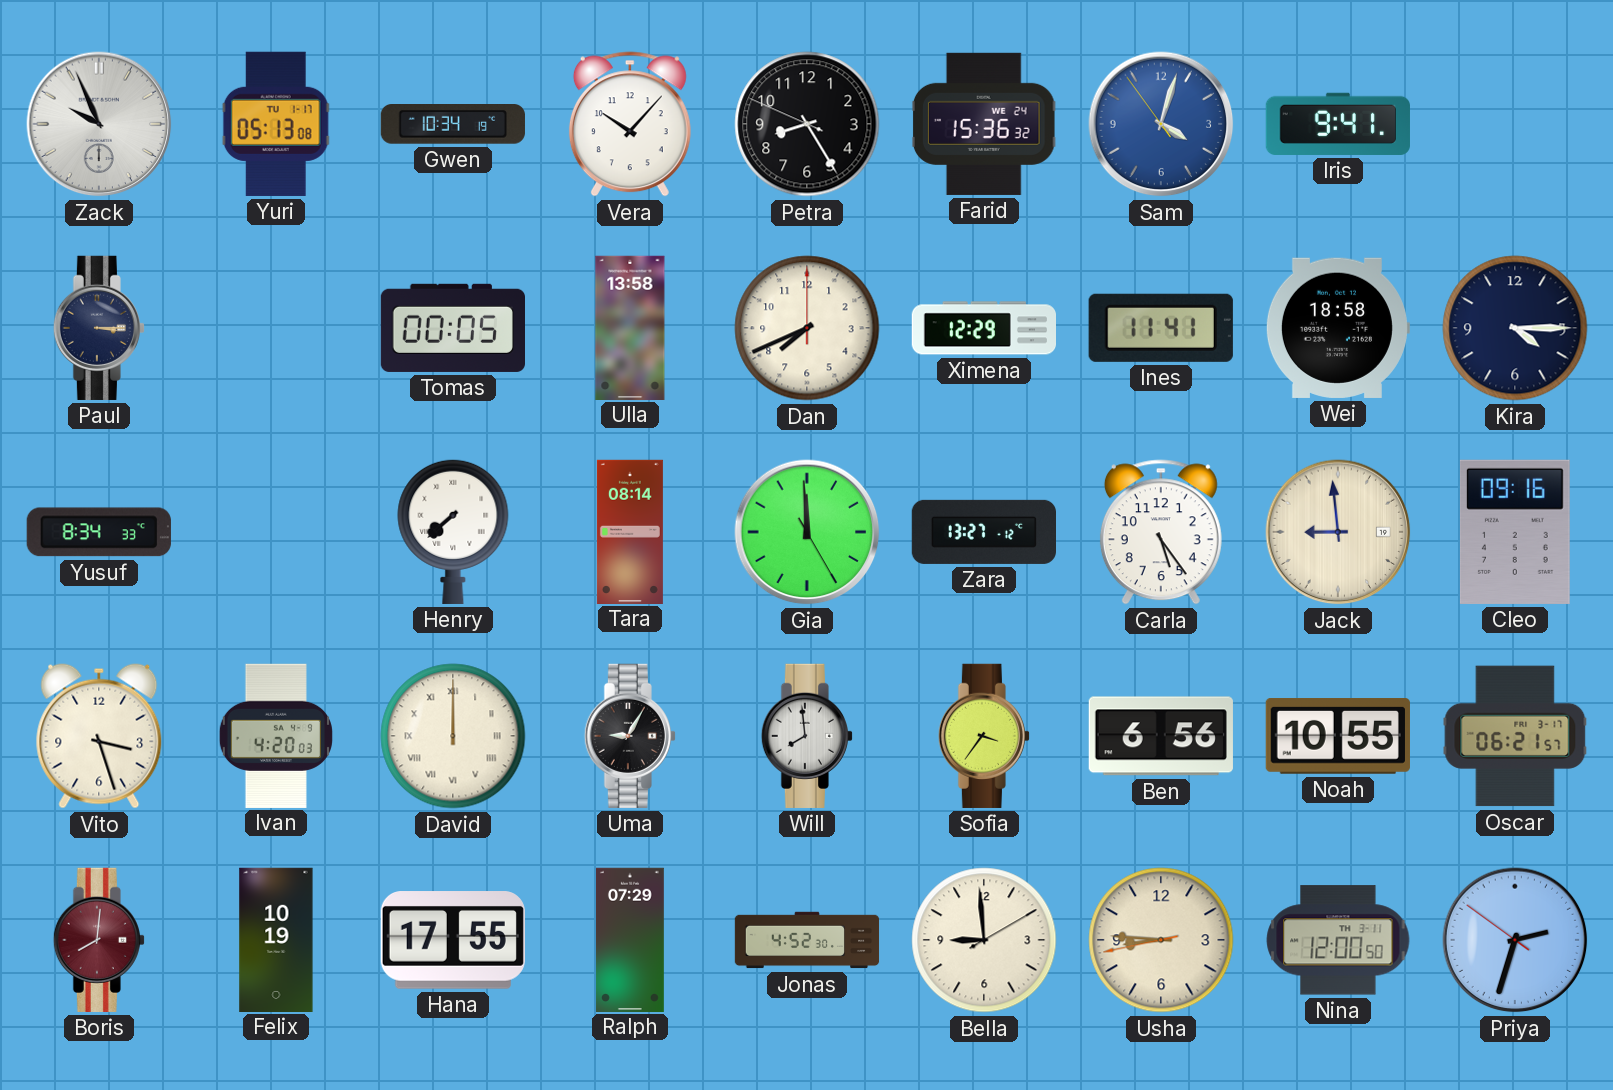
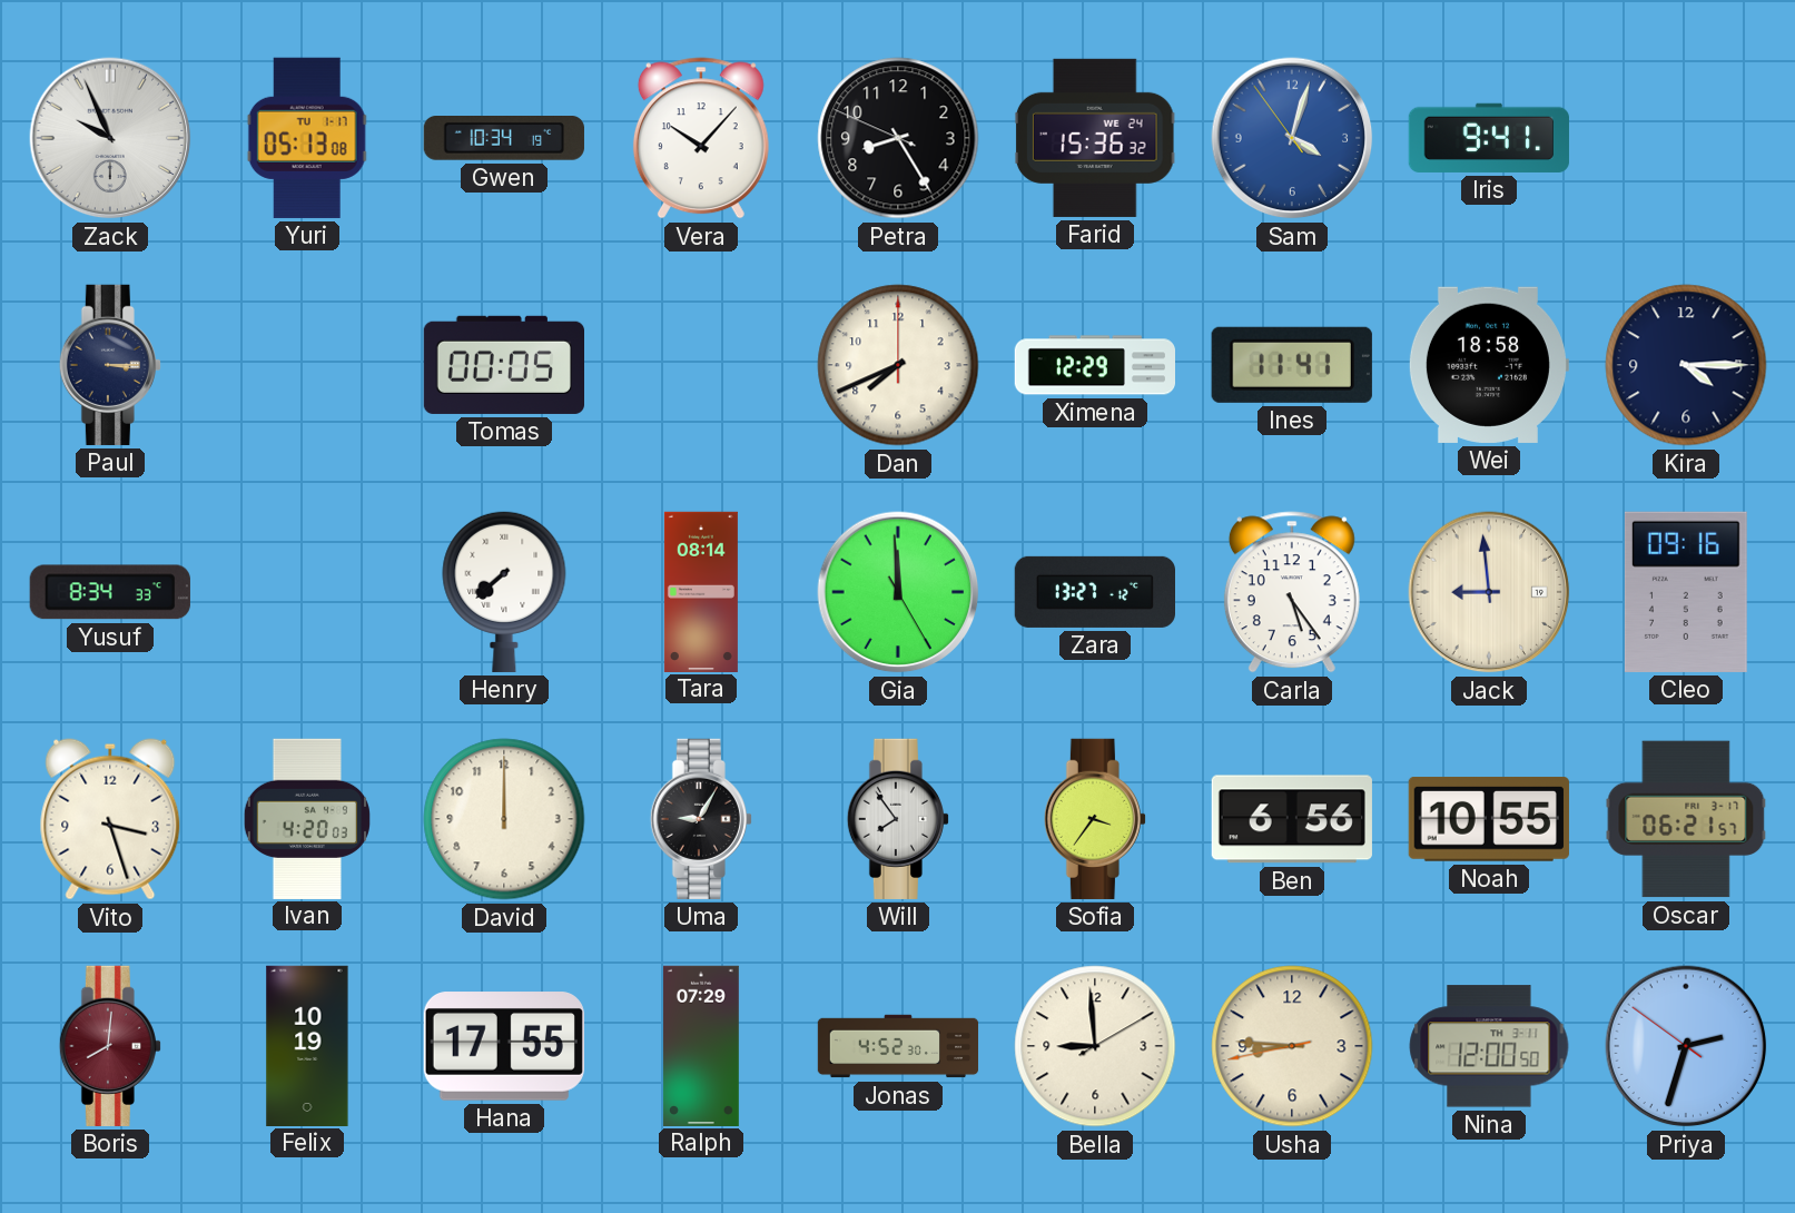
Ulla: 13:58 -> none (630, 327)
David numerals: Roman -> Arabic (504, 819)
Will: 7:59 -> 7:54 (898, 819)
